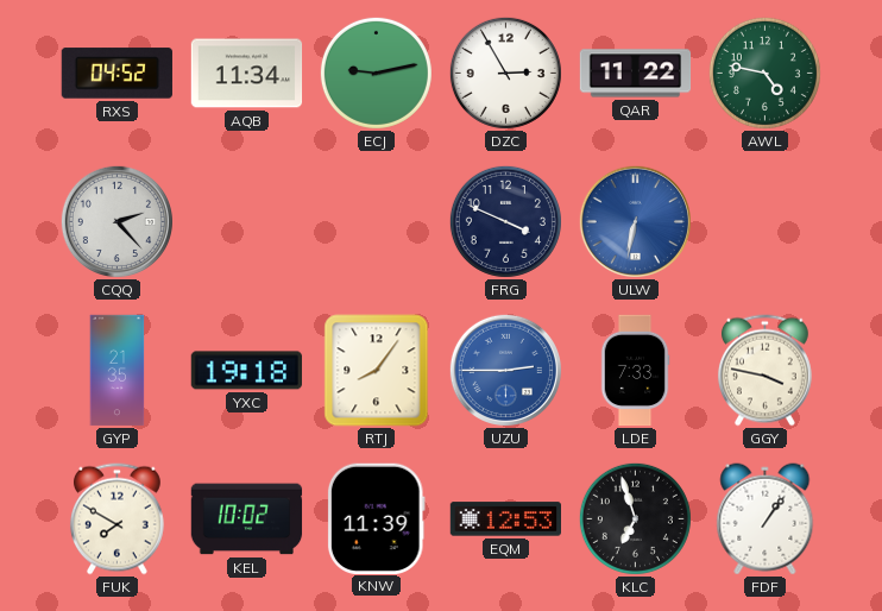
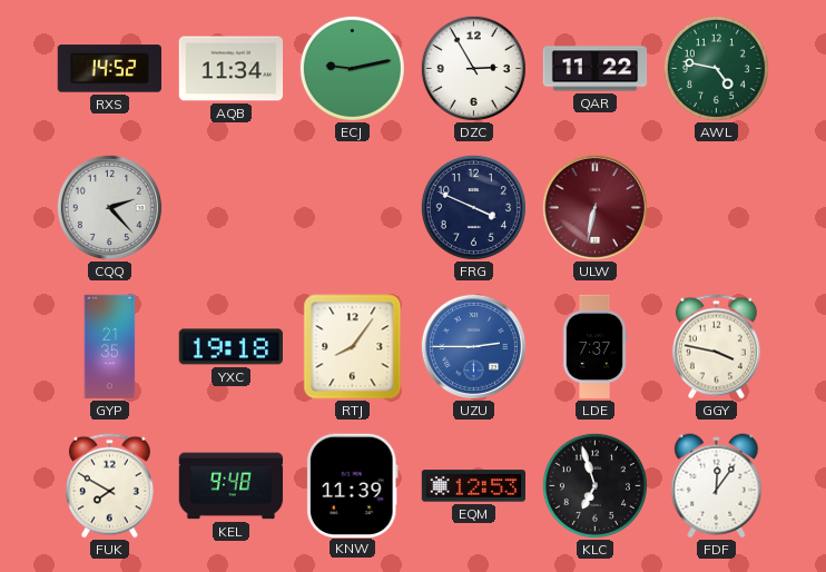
RXS: 04:52 -> 14:52 (109, 69)
ULW dial: blue -> burgundy (594, 207)
LDE: 7:33 -> 7:37 (594, 347)
KEL: 10:02 -> 9:48 (232, 486)
FDF: 1:06 -> 12:06 (717, 486)
